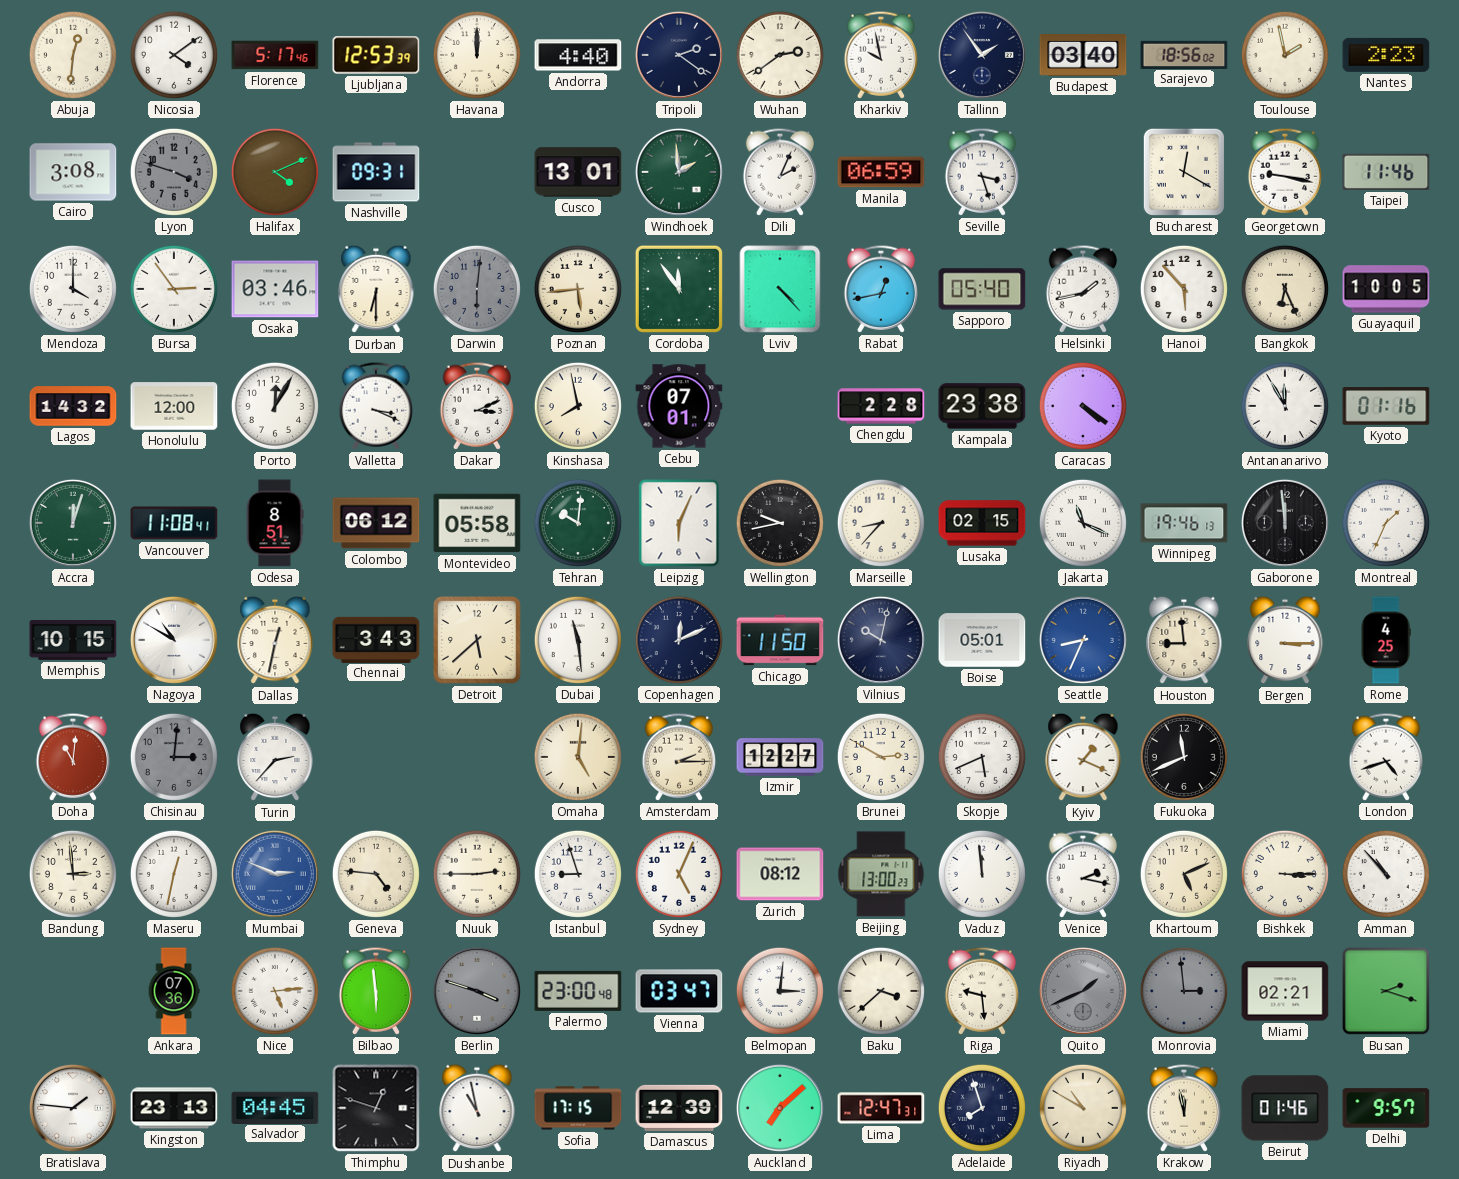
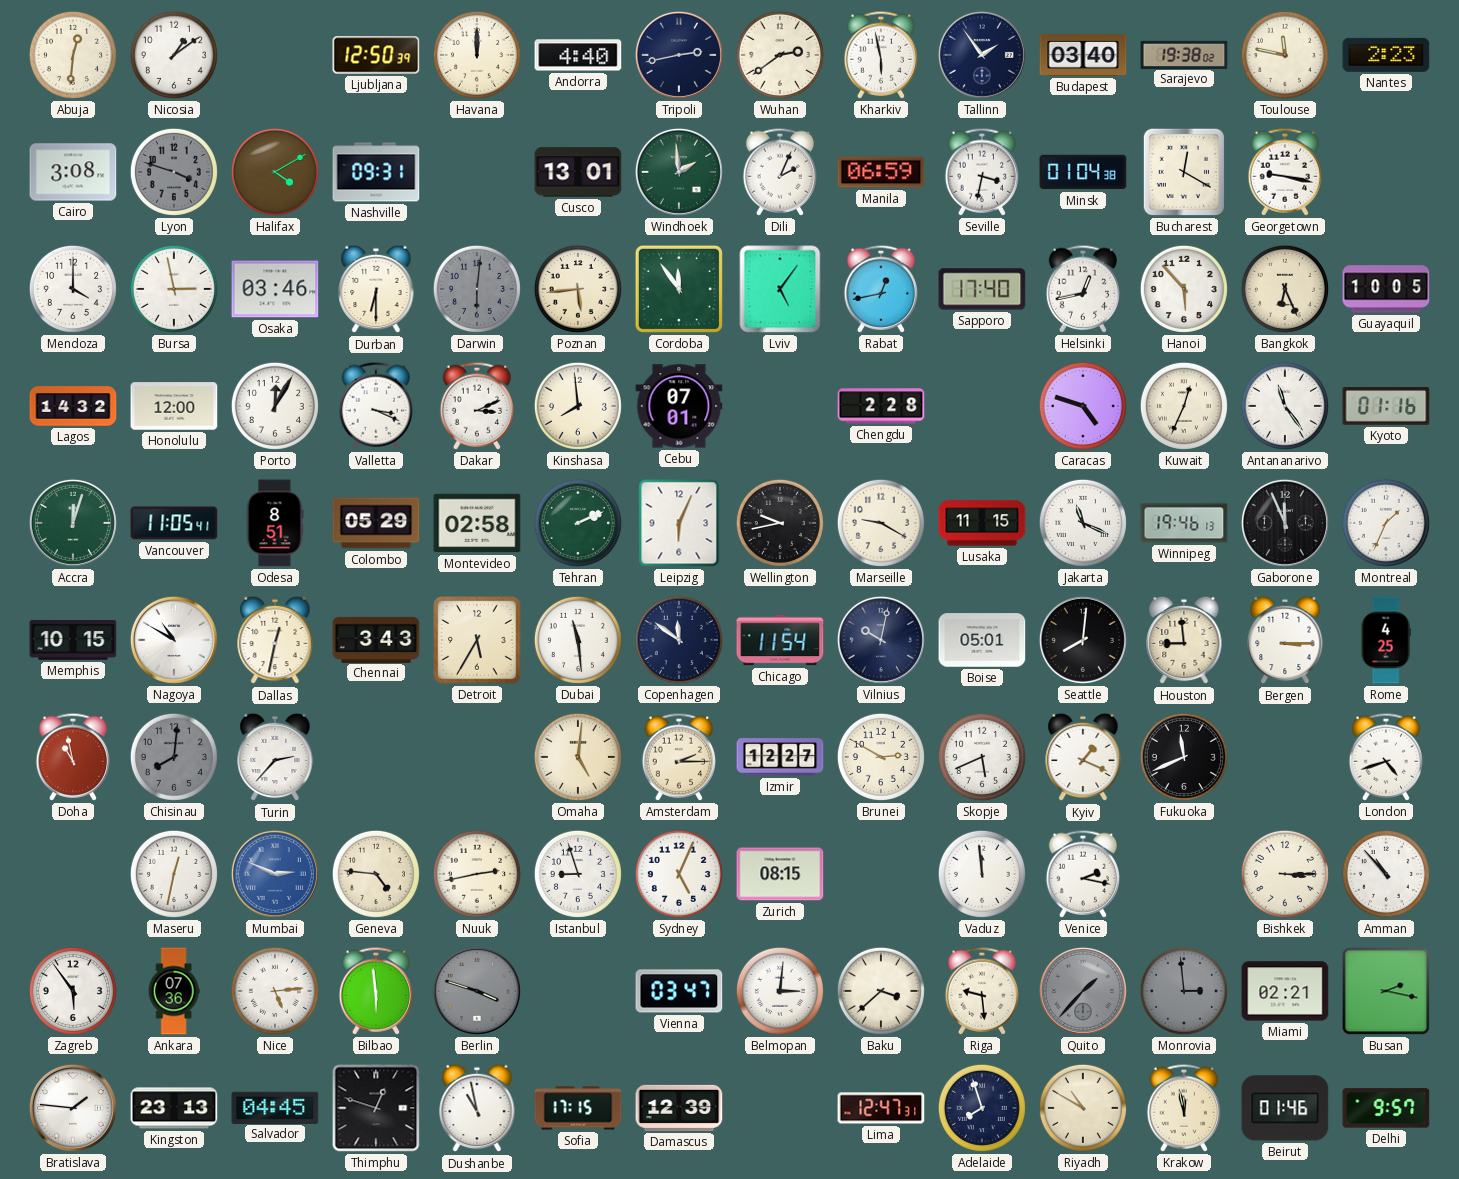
Nicosia: 4:09 -> 1:09 (174, 55)
Florence: 5:17 -> none (275, 55)
Ljubljana: 12:53 -> 12:50 (376, 55)
Tripoli: 2:21 -> 2:43 (679, 55)
Kharkiv: 9:58 -> 5:58 (881, 55)
Sarajevo: 18:56 -> 19:38 (1184, 54)
Toulouse: 1:58 -> 11:47 (1285, 55)
Halifax: 4:11 -> 4:10 (275, 172)
Seville: 3:27 -> 3:32 (982, 172)
Minsk: none -> 01:04 (1083, 172)
Taipei: 11:46 -> none (1386, 172)
Bursa: 2:54 -> 2:58 (174, 289)
Lviv: 4:23 -> 5:06 (780, 289)
Sapporo: 05:40 -> 17:40 (982, 289)
Helsinki: 1:43 -> 12:43 (1083, 289)
Kinshasa: 7:58 -> 7:59 (578, 406)
Kampala: 23:38 -> none (982, 406)
Caracas: 4:21 -> 4:48 (1083, 406)
Kuwait: none -> 12:34 (1184, 406)
Antananarivo: 11:55 -> 11:24 (1285, 406)
Vancouver: 11:08 -> 11:05 (174, 523)
Colombo: 06:12 -> 05:29 (376, 523)
Montevideo: 05:58 -> 02:58 (477, 523)
Tehran: 10:01 -> 2:11 (578, 523)
Marseille: 8:37 -> 9:20 (881, 523)
Lusaka: 02:15 -> 11:15 (982, 523)
Gaborone: 11:59 -> 11:56 (1285, 523)
Detroit: 5:38 -> 5:35 (477, 640)
Copenhagen: 12:11 -> 11:51 (679, 640)
Chicago: 11:50 -> 11:54 (780, 640)
Seattle: 8:34 -> 8:01 (1083, 640)
Seattle dial: blue -> black (1083, 640)
Doha: 11:01 -> 10:58 (73, 757)
Chisinau: 3:01 -> 8:01 (174, 757)
Bandung: 2:59 -> none (73, 874)
Nuuk: 2:45 -> 2:43 (477, 874)
Zurich: 08:12 -> 08:15 (780, 874)
Beijing: 13:00 -> none (881, 874)
Khartoum: 5:11 -> none (1184, 874)
Zagreb: none -> 5:54 (73, 991)
Palermo: 23:00 -> none (578, 991)
Quito: 1:41 -> 1:37 (1083, 991)
Busan: 2:18 -> 2:17 (1386, 991)
Auckland: 7:08 -> none (780, 1108)
